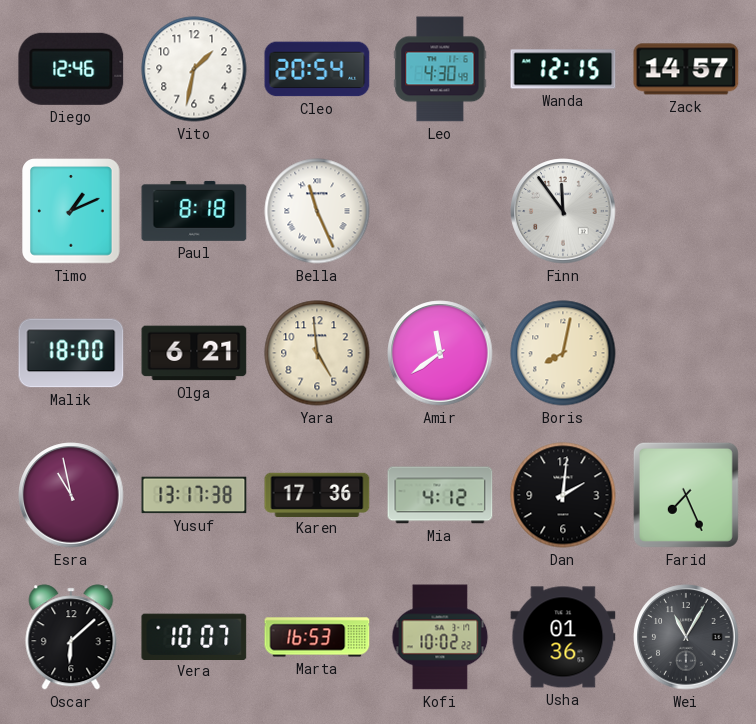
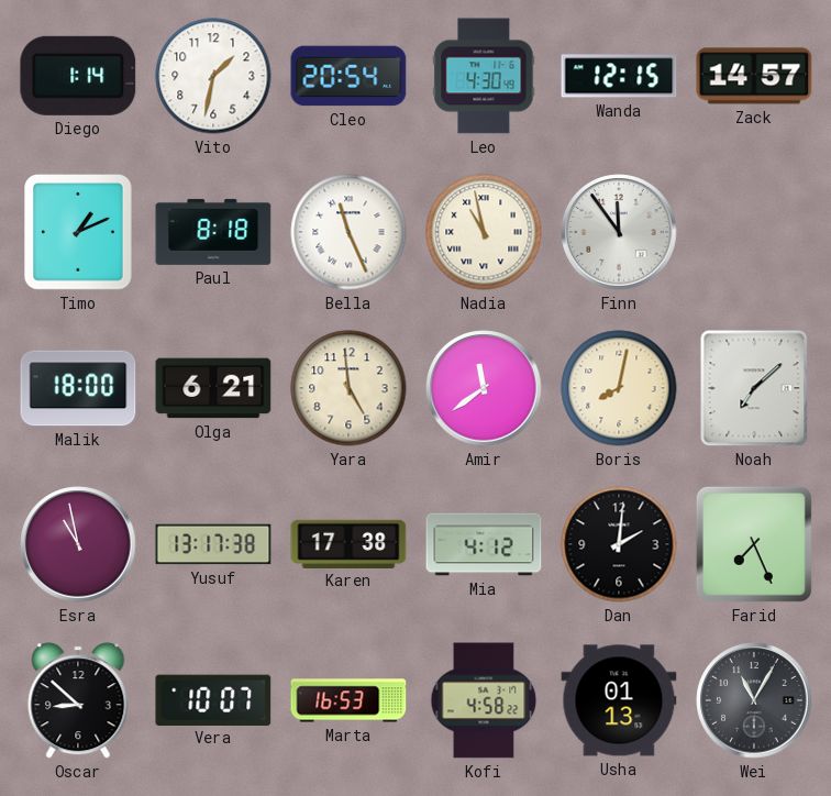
Diego: 12:46 -> 1:14 (78, 76)
Nadia: none -> 10:58 (484, 232)
Noah: none -> 7:08 (754, 388)
Karen: 17:36 -> 17:38 (348, 543)
Oscar: 6:08 -> 8:52 (78, 700)
Kofi: 10:02 -> 4:58 (484, 700)
Usha: 01:36 -> 01:13 (619, 700)
